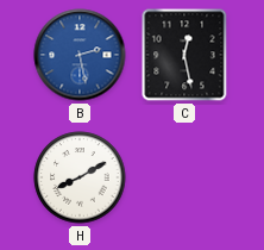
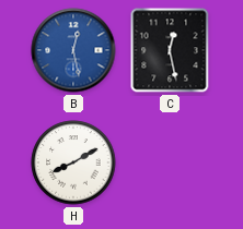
B: 2:28 -> 12:28 (73, 50)
